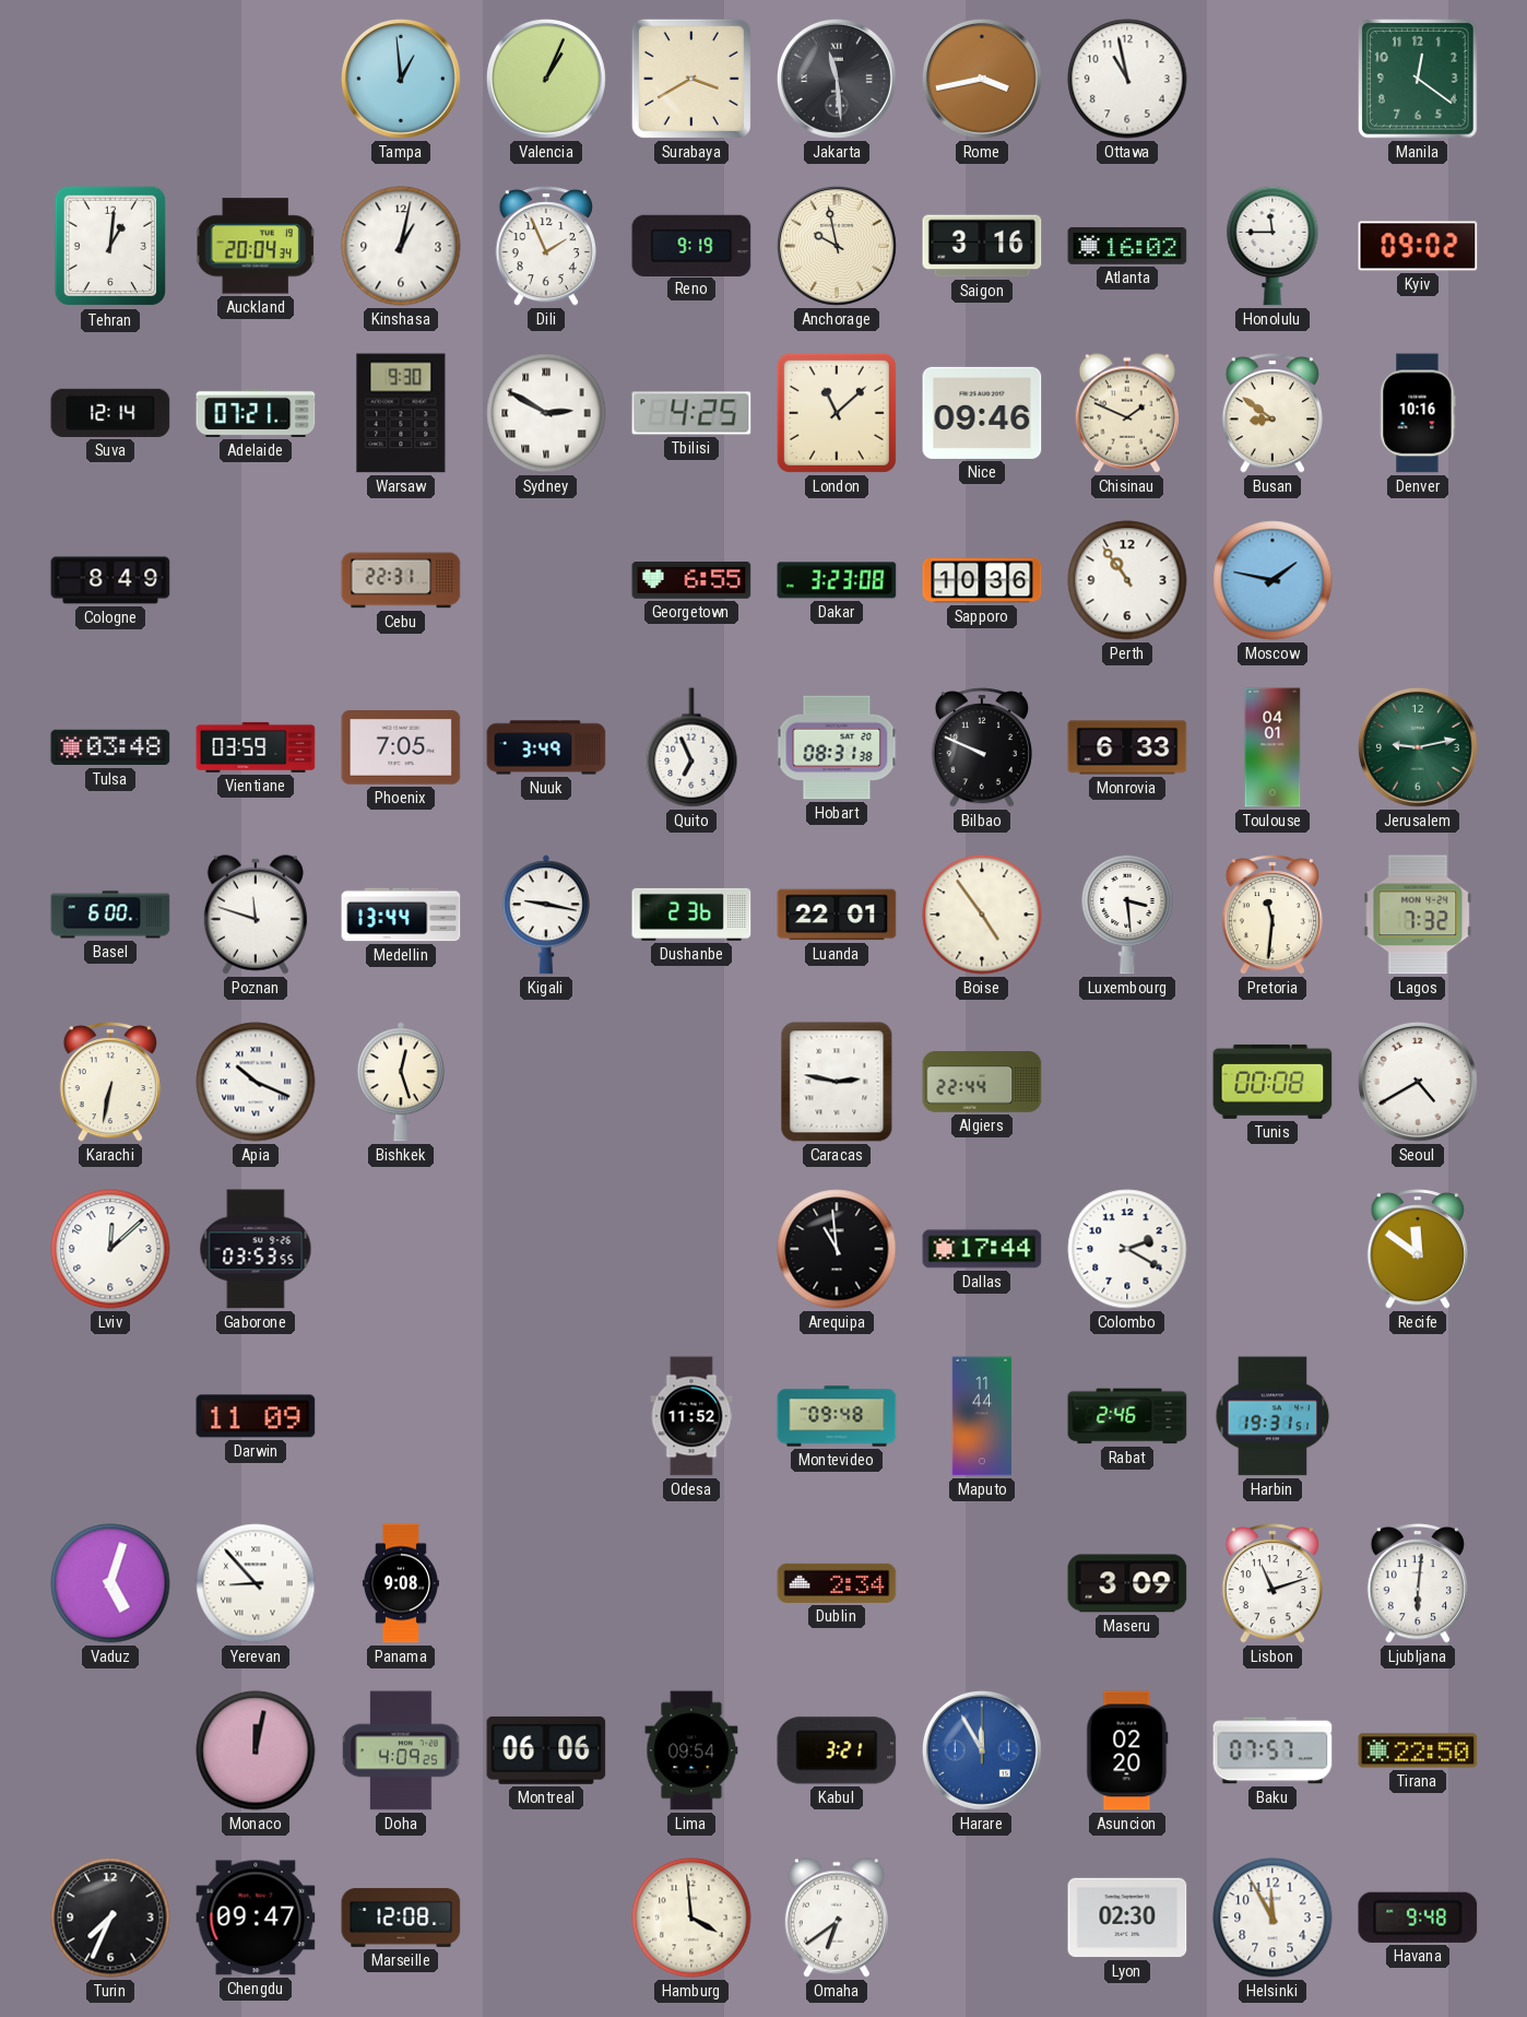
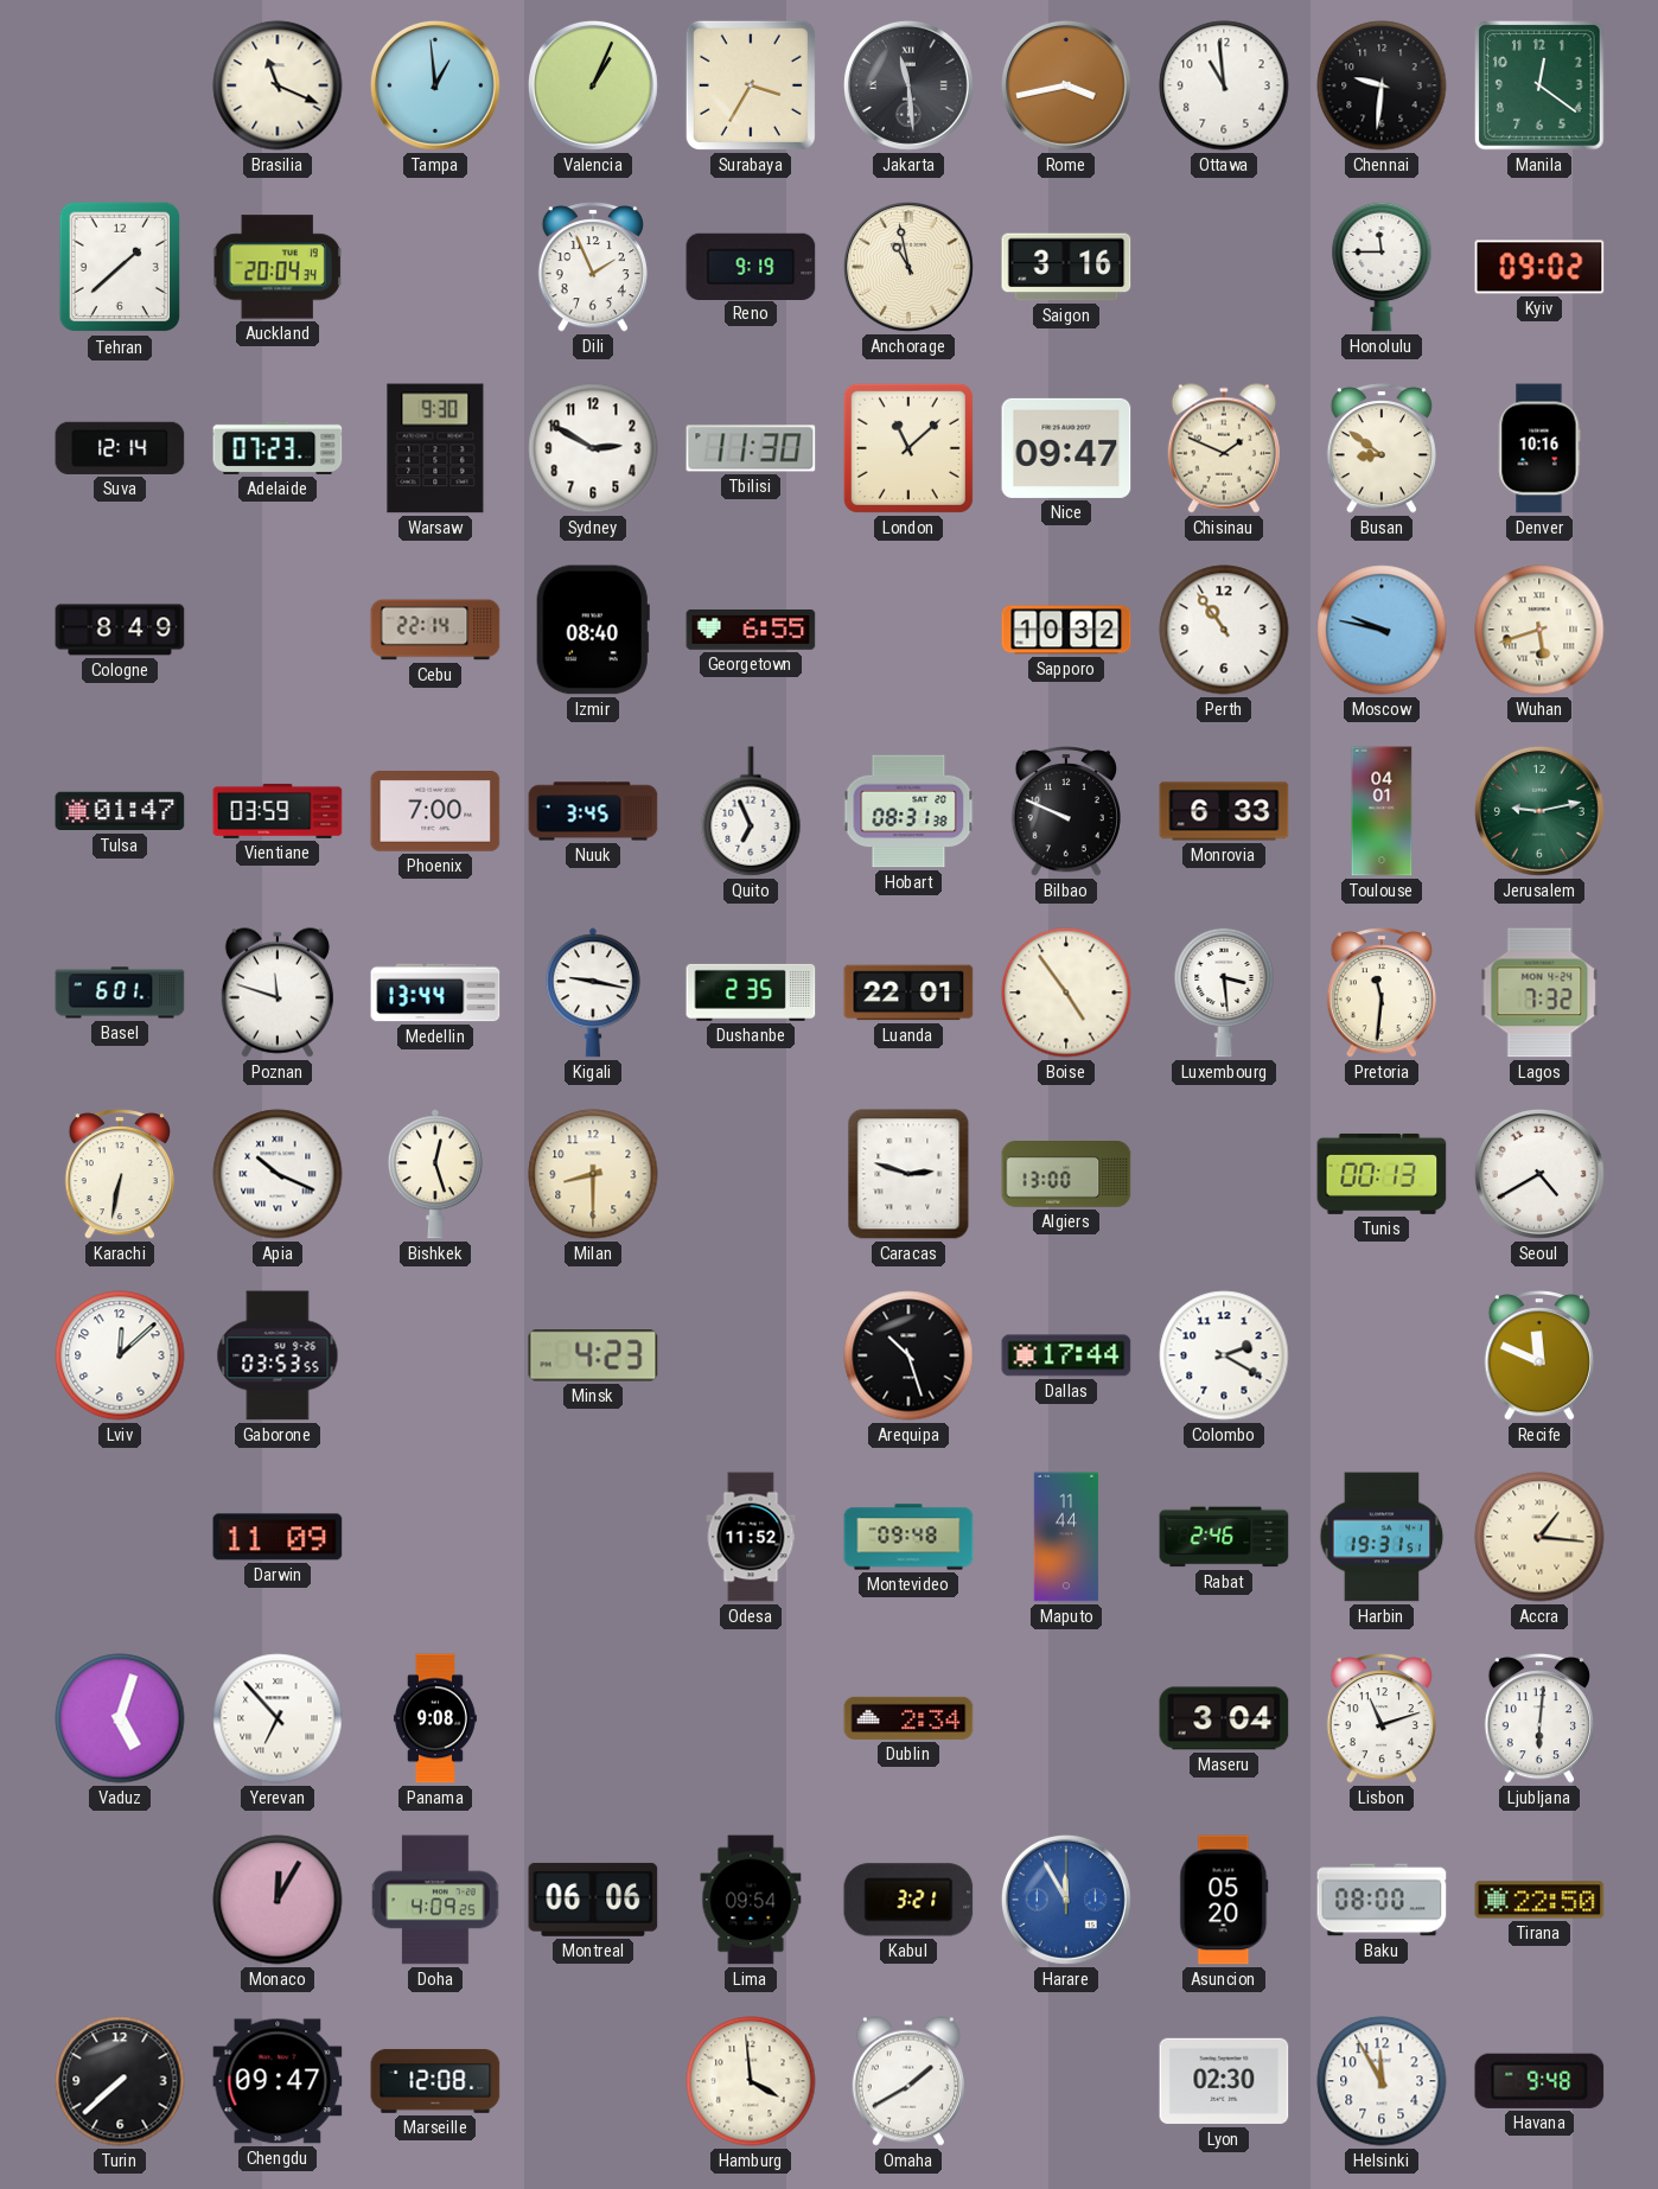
Brasilia: none -> 11:19 (278, 85)
Surabaya: 3:40 -> 3:35 (751, 85)
Ottawa: 10:58 -> 10:59 (1224, 85)
Chennai: none -> 9:31 (1382, 85)
Tehran: 1:01 -> 1:38 (120, 267)
Kinshasa: 1:02 -> none (401, 246)
Anchorage: 9:58 -> 10:58 (908, 267)
Atlanta: 16:02 -> none (1127, 246)
Adelaide: 07:21 -> 07:23 (278, 448)
Sydney numerals: Roman -> Arabic (593, 448)
Tbilisi: 4:25 -> 11:30 (751, 448)
Nice: 09:46 -> 09:47 (1066, 448)
Cebu: 22:31 -> 22:14 (435, 630)
Izmir: none -> 08:40 (593, 630)
Dakar: 3:23 -> none (837, 580)
Sapporo: 10:36 -> 10:32 (1066, 630)
Moscow: 1:47 -> 9:47 (1382, 630)
Wuhan: none -> 5:42 (1539, 630)
Tulsa: 03:48 -> 01:47 (120, 811)
Phoenix: 7:05 -> 7:00 (435, 812)
Nuuk: 3:49 -> 3:45 (593, 811)
Basel: 6:00 -> 6:01 (120, 993)
Dushanbe: 2:36 -> 2:35 (751, 993)
Milan: none -> 8:30 (593, 1174)
Caracas: 2:47 -> 2:48 (908, 1174)
Algiers: 22:44 -> 13:00 (1066, 1175)
Tunis: 00:08 -> 00:13 (1382, 1174)
Minsk: none -> 4:23 (593, 1355)
Arequipa: 10:59 -> 10:27 (908, 1355)
Recife: 11:51 -> 11:49 (1539, 1355)
Accra: none -> 1:16 (1539, 1537)
Yerevan: 8:53 -> 6:53 (278, 1718)
Maseru: 3:09 -> 3:04 (1224, 1718)
Monaco: 12:02 -> 12:05 (278, 1900)
Asuncion: 02:20 -> 05:20 (1224, 1900)
Baku: 07:57 -> 08:00 (1382, 1900)
Turin: 7:34 -> 7:38 (120, 2081)
Omaha: 6:39 -> 1:40 (908, 2081)
